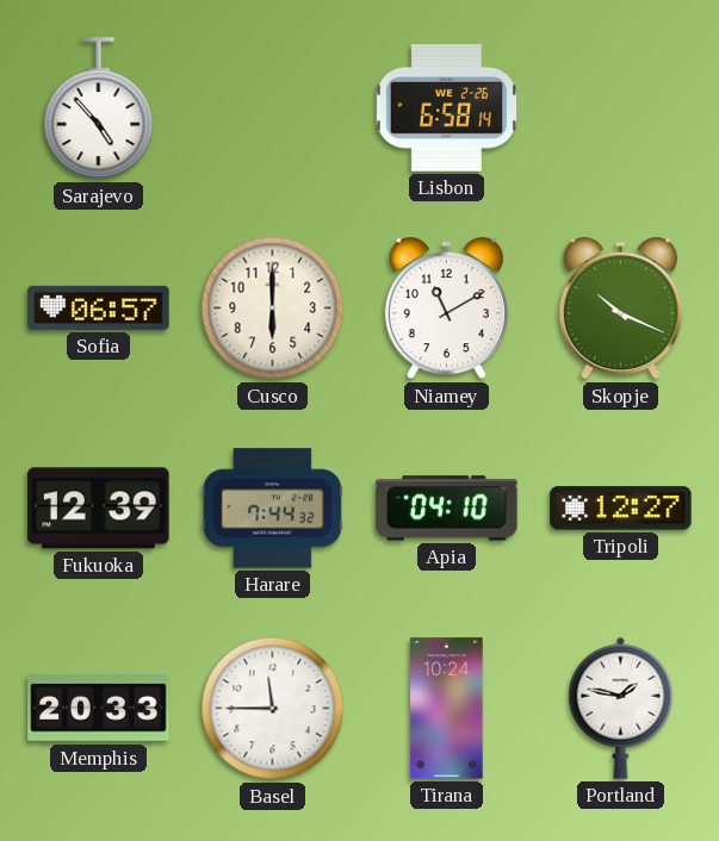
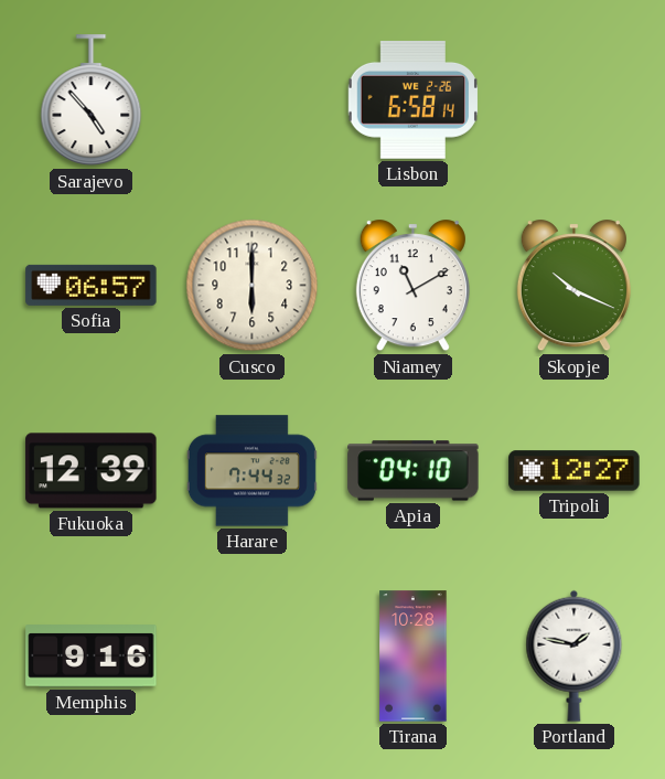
Memphis: 20:33 -> 9:16 (92, 657)
Basel: 11:45 -> none (273, 709)
Tirana: 10:24 -> 10:28 (414, 657)
